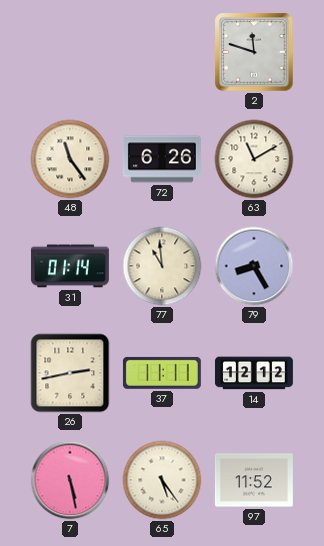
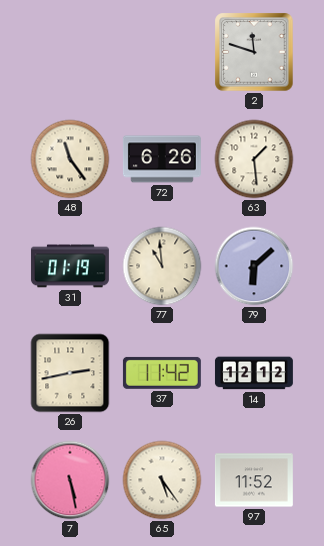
63: 11:10 -> 1:29 (254, 159)
31: 01:14 -> 01:19 (70, 266)
79: 8:25 -> 6:08 (254, 266)
37: 11:11 -> 11:42 (162, 373)
